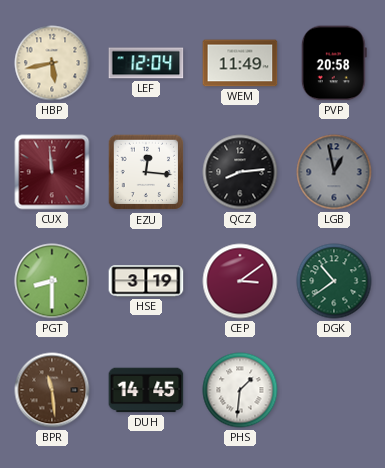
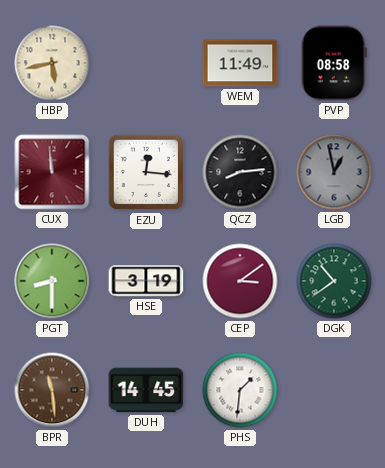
LEF: 12:04 -> none (146, 63)
PVP: 20:58 -> 08:58 (334, 63)
